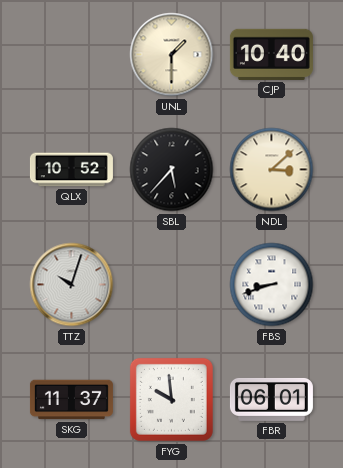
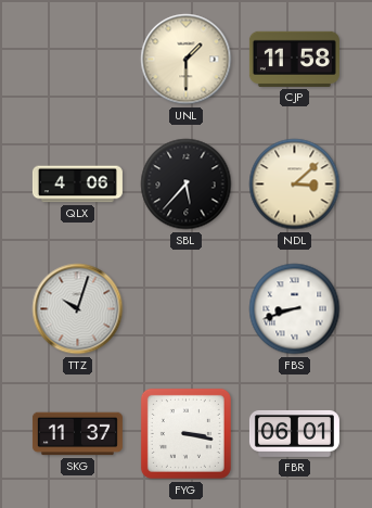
CJP: 10:40 -> 11:58 (294, 59)
QLX: 10:52 -> 4:06 (77, 185)
FYG: 9:59 -> 3:17 (185, 433)
